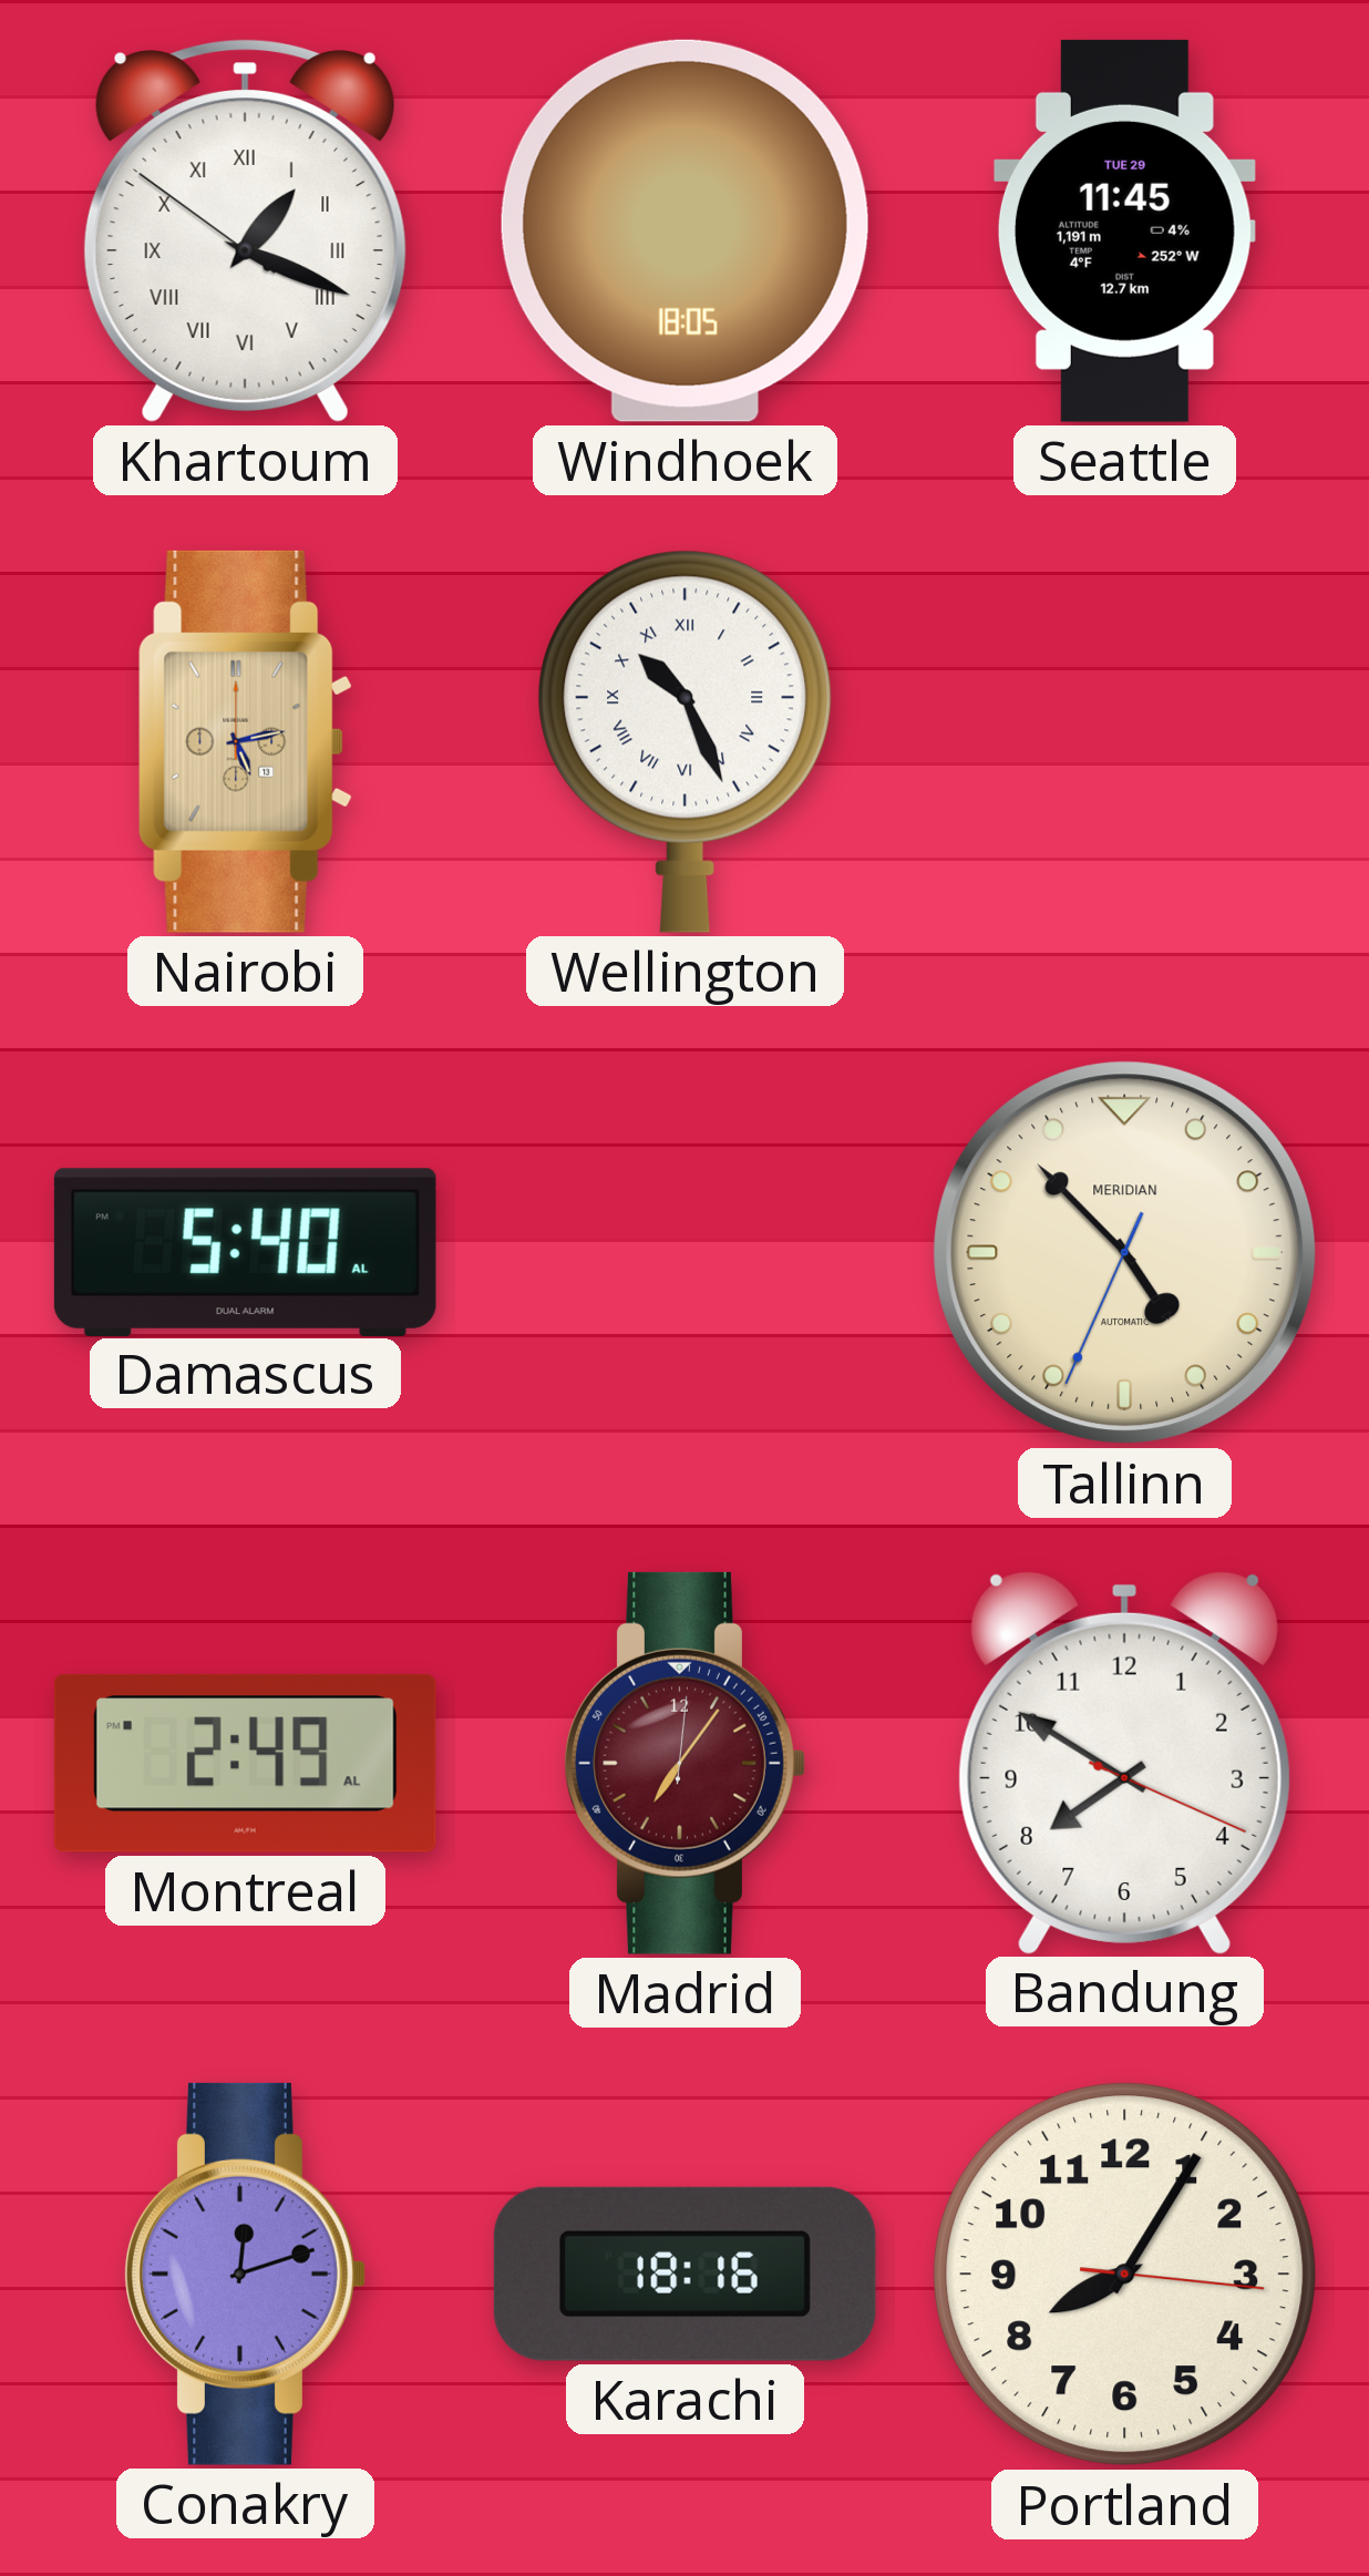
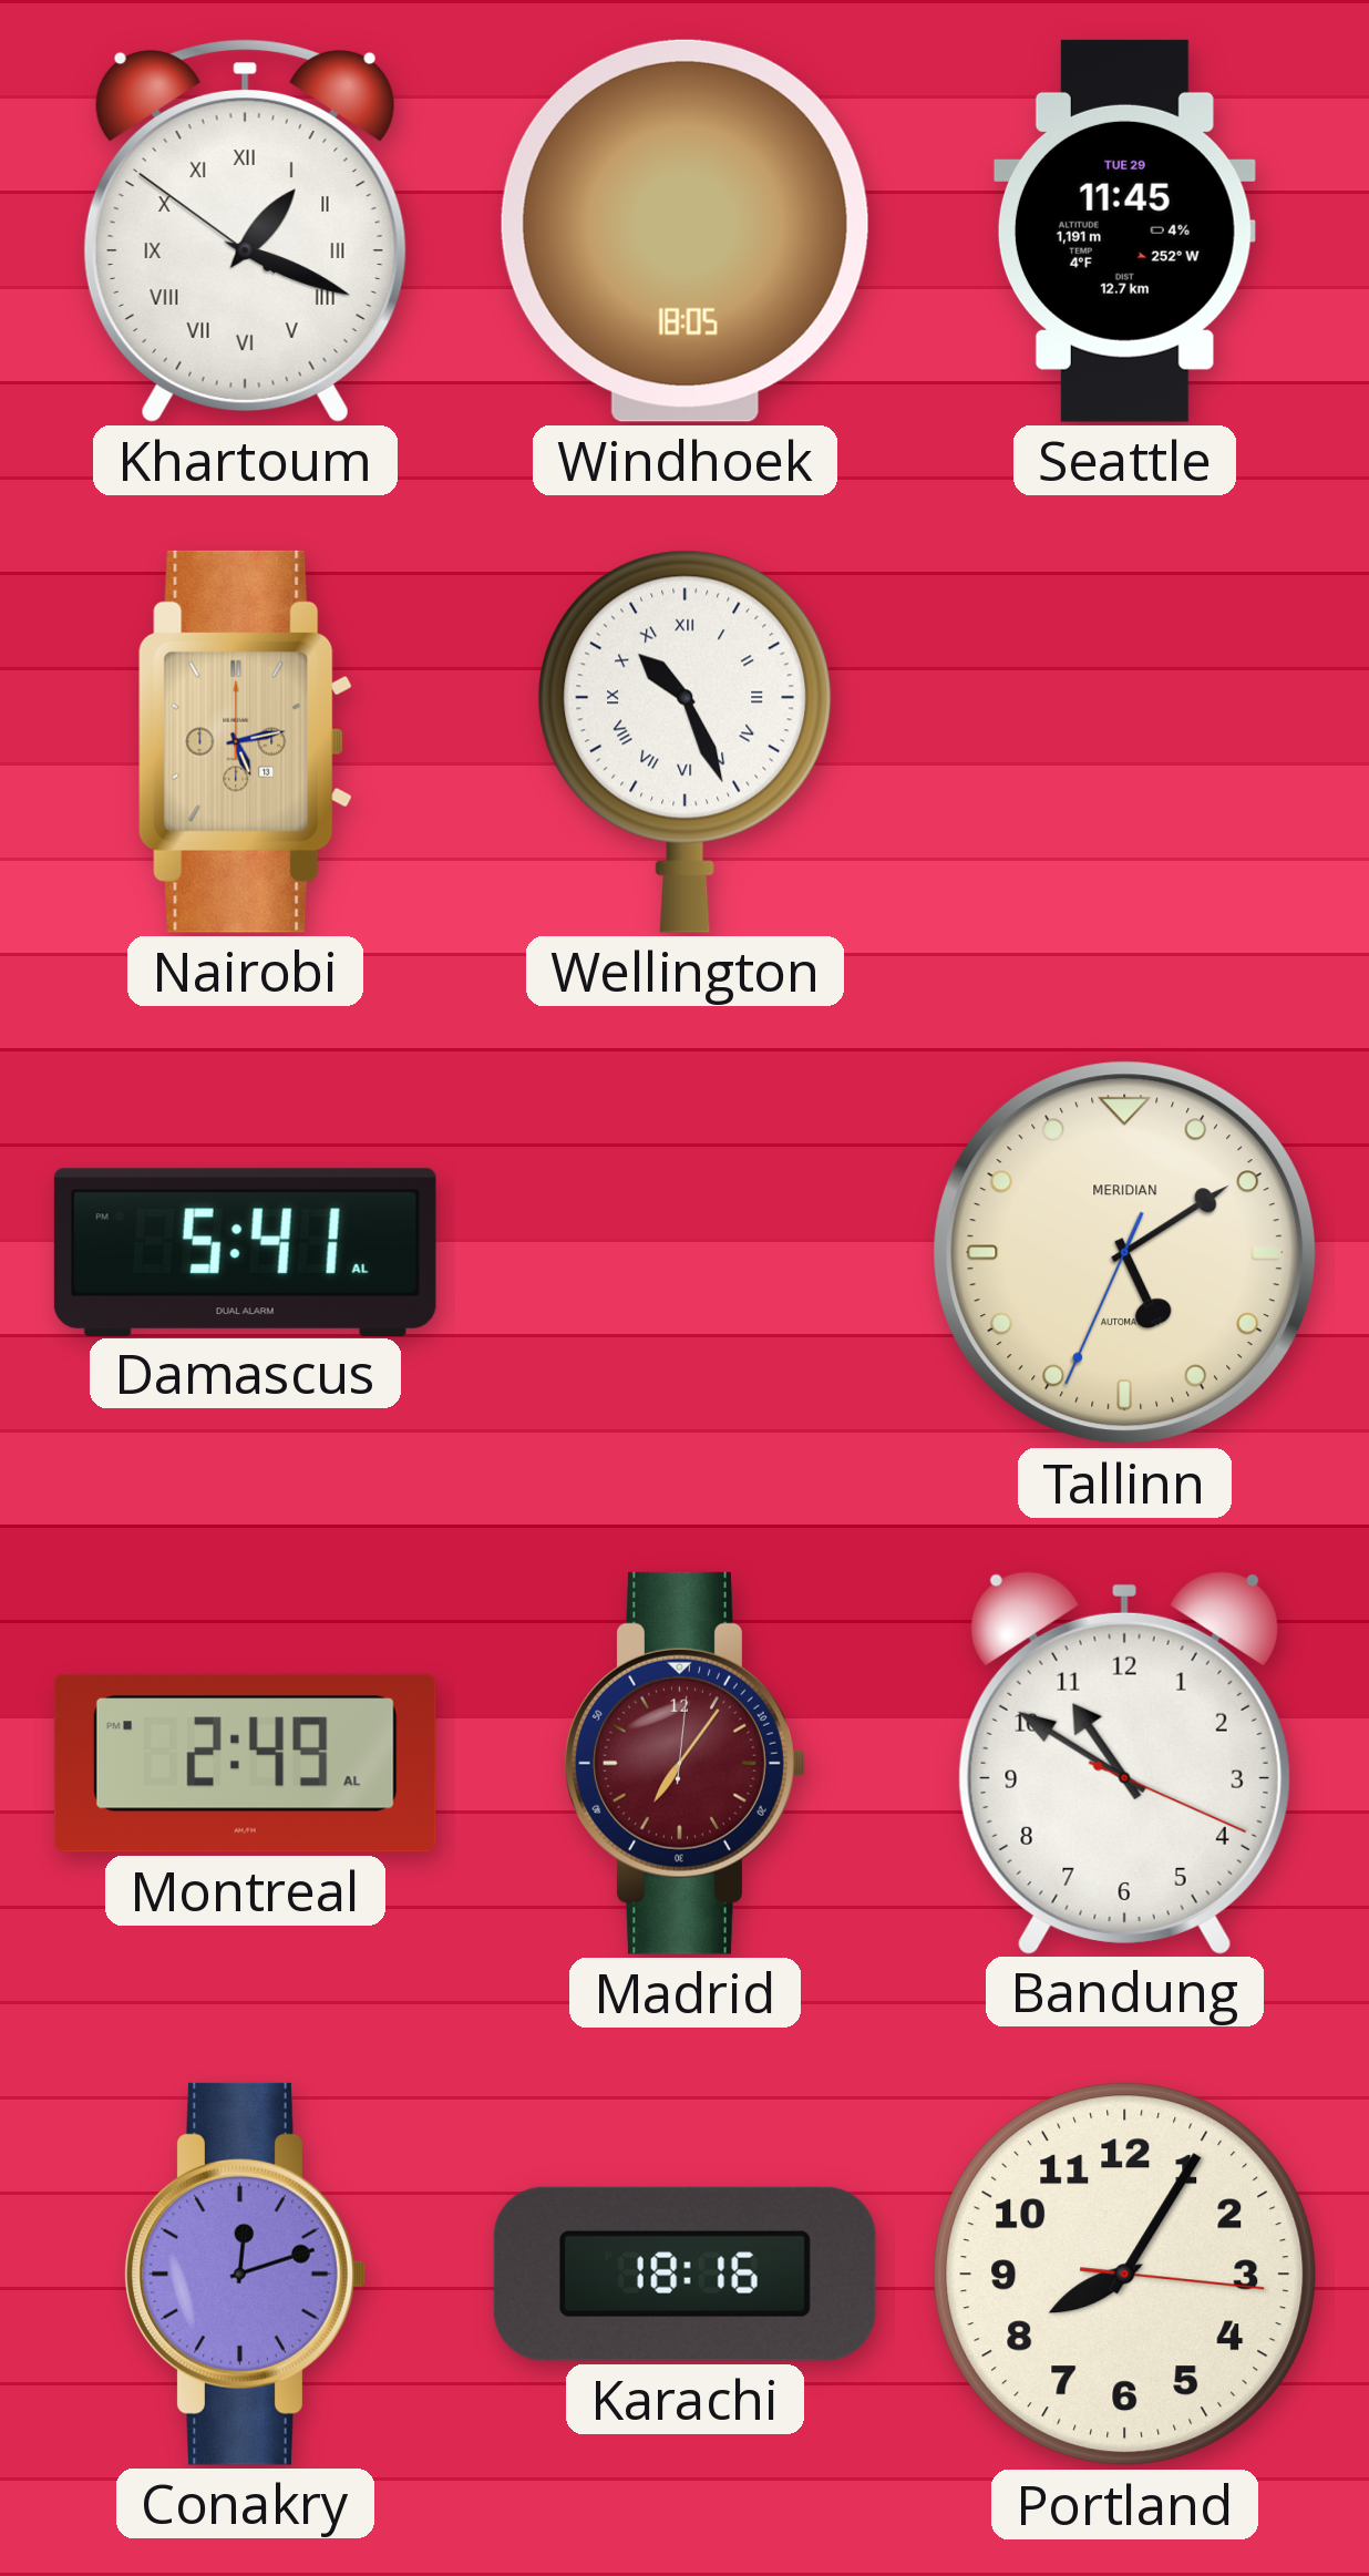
Damascus: 5:40 -> 5:41 (245, 1252)
Tallinn: 4:52 -> 5:09 (1125, 1253)
Bandung: 7:50 -> 10:50 (1124, 1762)
